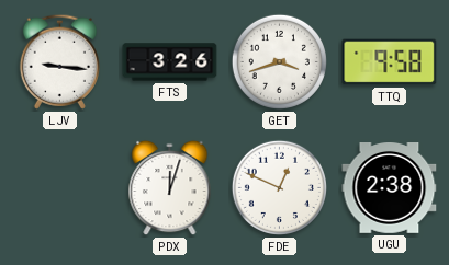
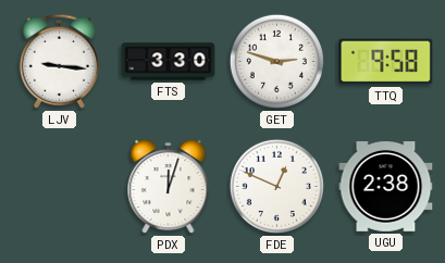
FTS: 3:26 -> 3:30 (169, 62)
GET: 3:42 -> 2:48 (276, 61)
